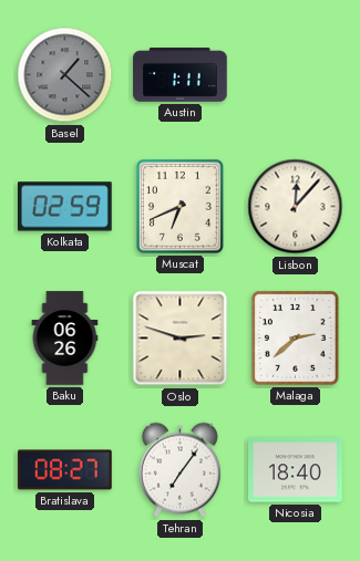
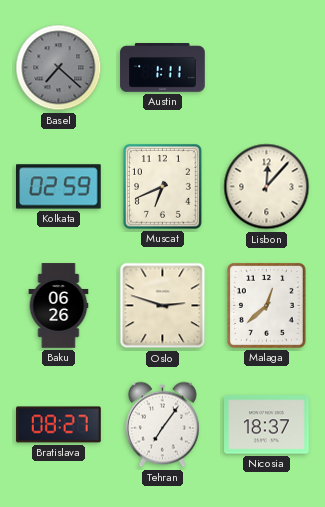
Basel: 1:22 -> 7:22 (59, 68)
Malaga: 2:38 -> 12:38 (266, 305)
Nicosia: 18:40 -> 18:37 (267, 425)
